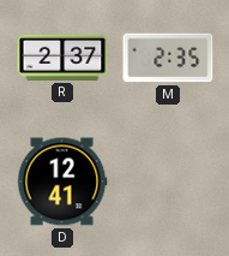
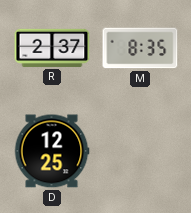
M: 2:35 -> 8:35 (140, 48)
D: 12:41 -> 12:25 (52, 151)
